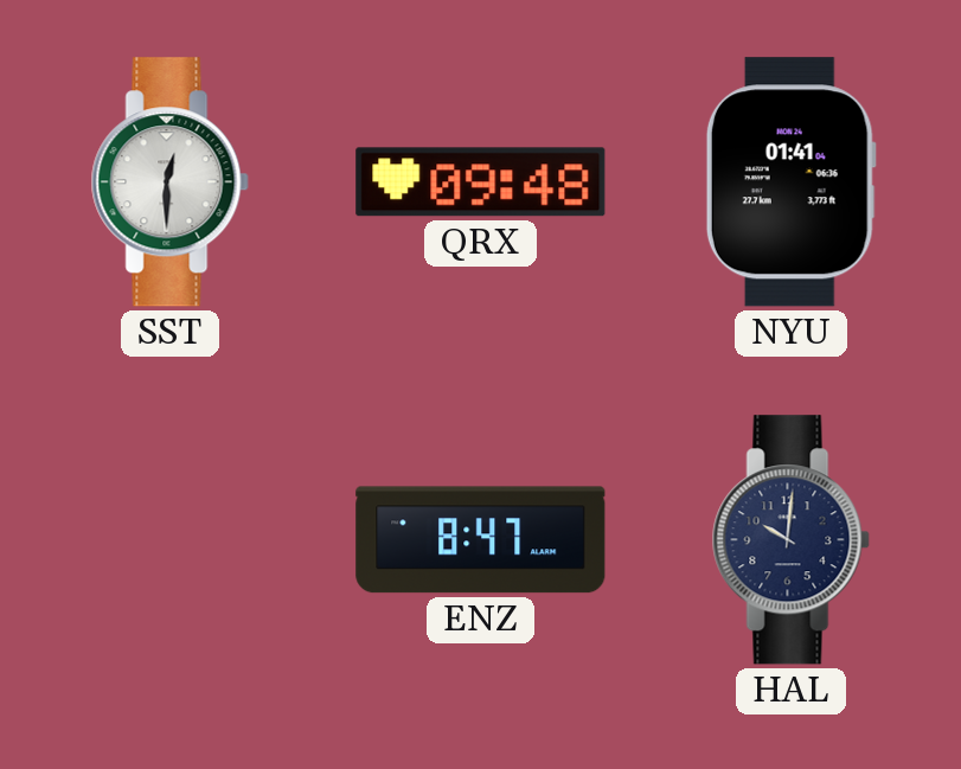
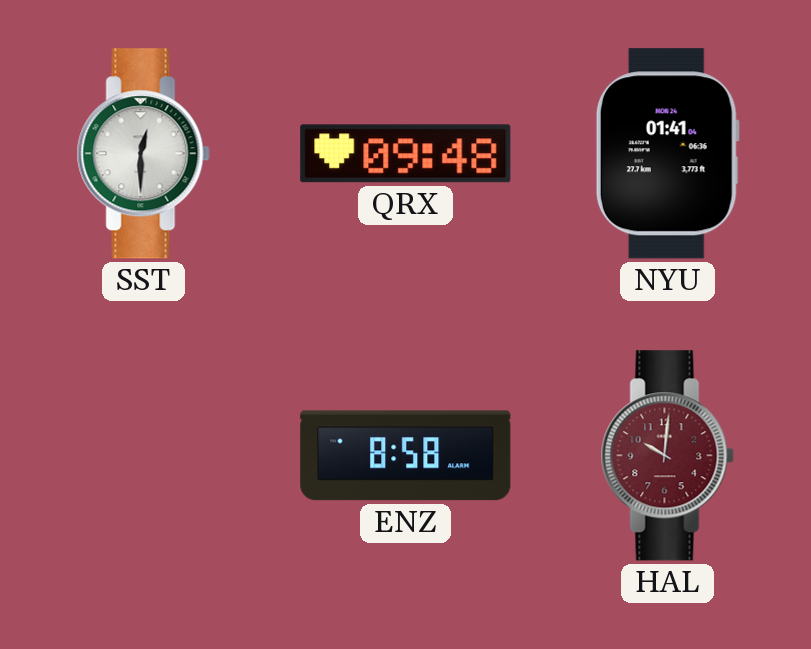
ENZ: 8:47 -> 8:58 (406, 456)
HAL dial: navy -> burgundy (667, 456)
